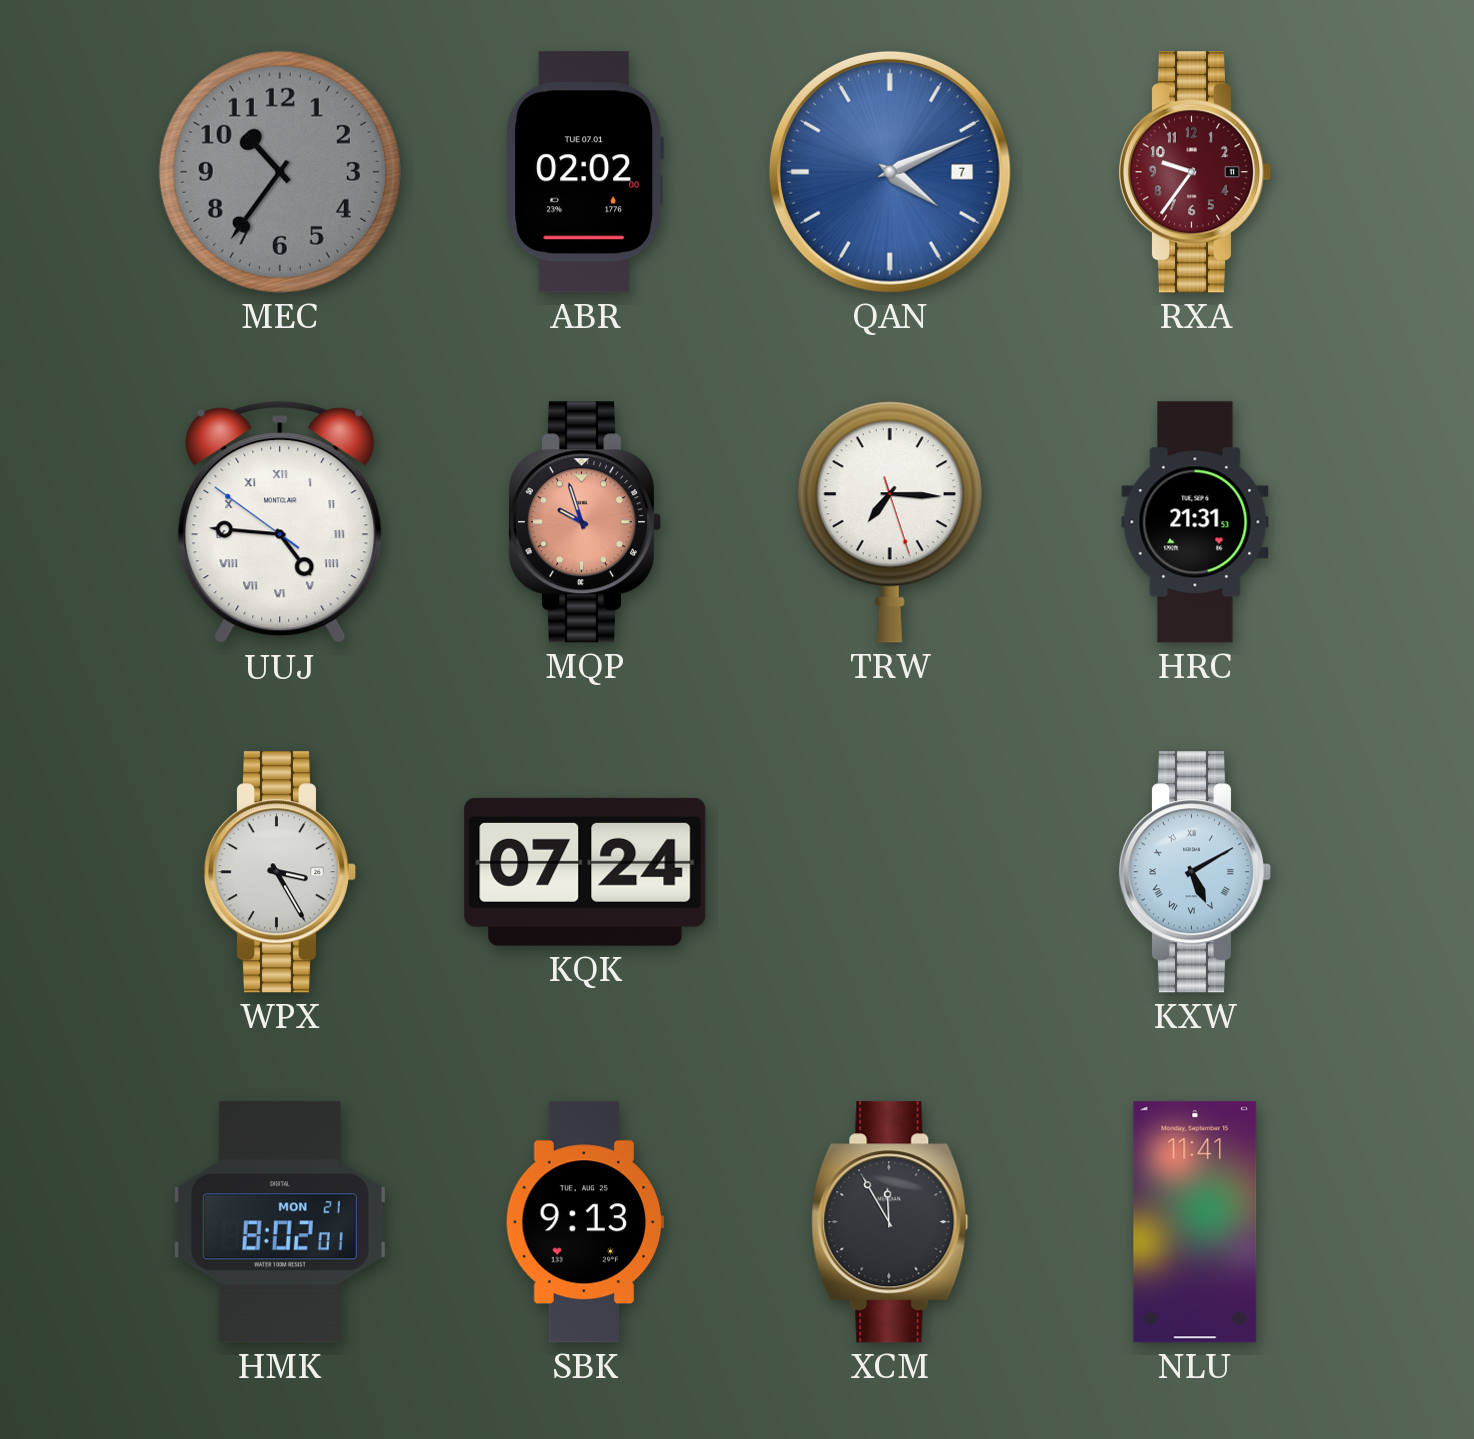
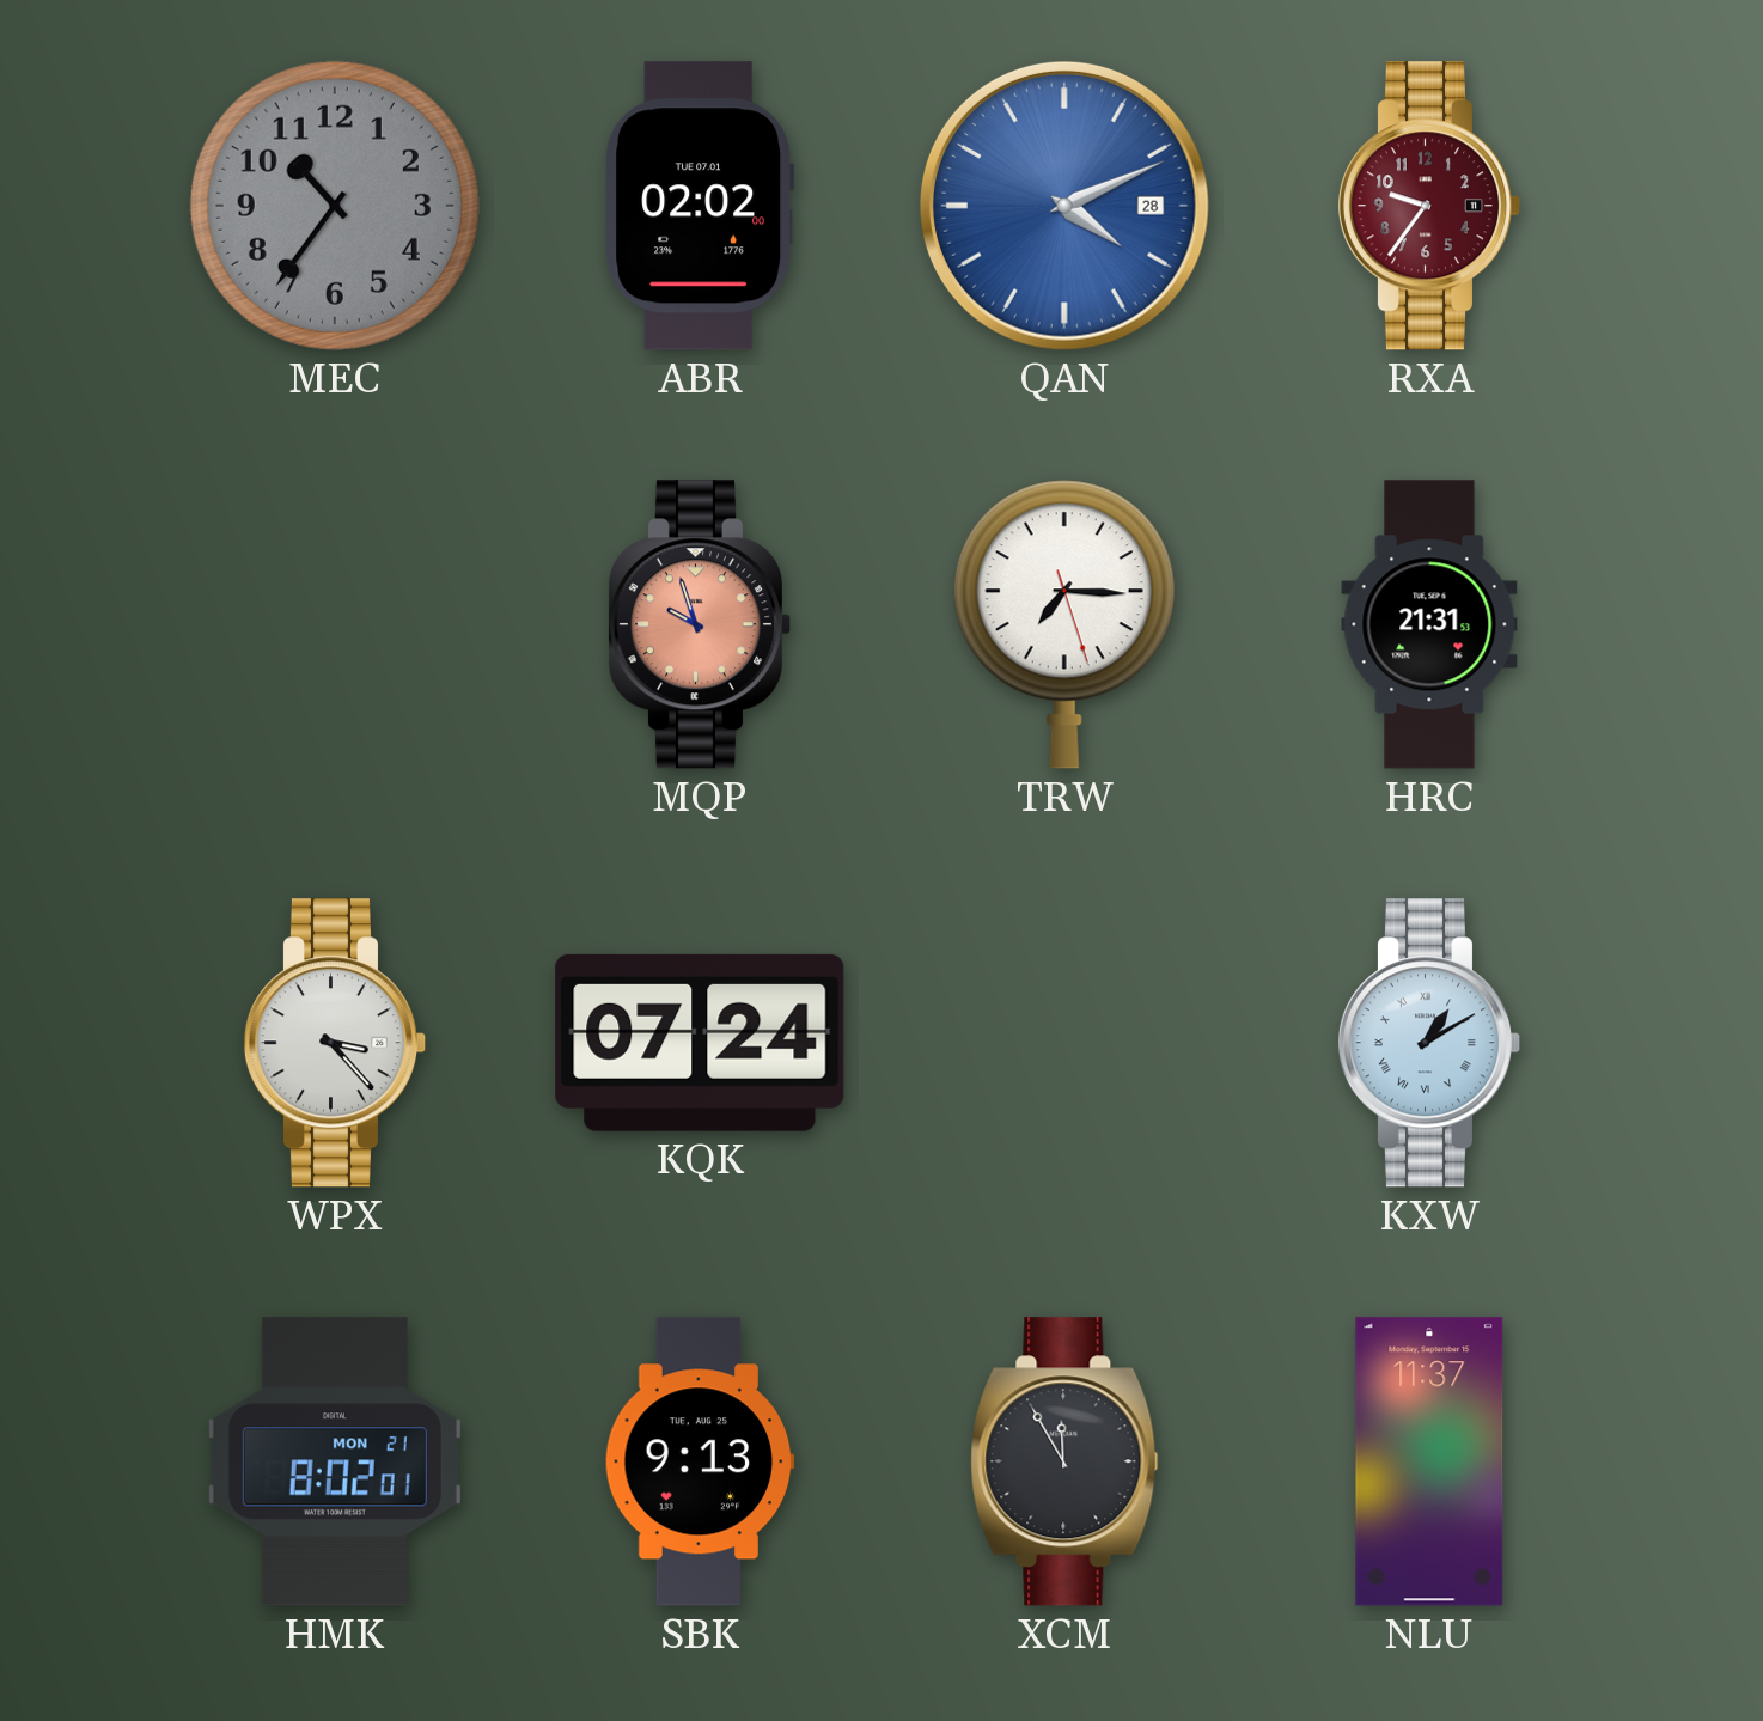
QAN date: 7 -> 28 (1064, 206)
UUJ: 4:45 -> none (280, 522)
WPX: 3:25 -> 3:23 (334, 1043)
KXW: 5:10 -> 1:10 (1428, 1043)
NLU: 11:41 -> 11:37 (1429, 1461)
